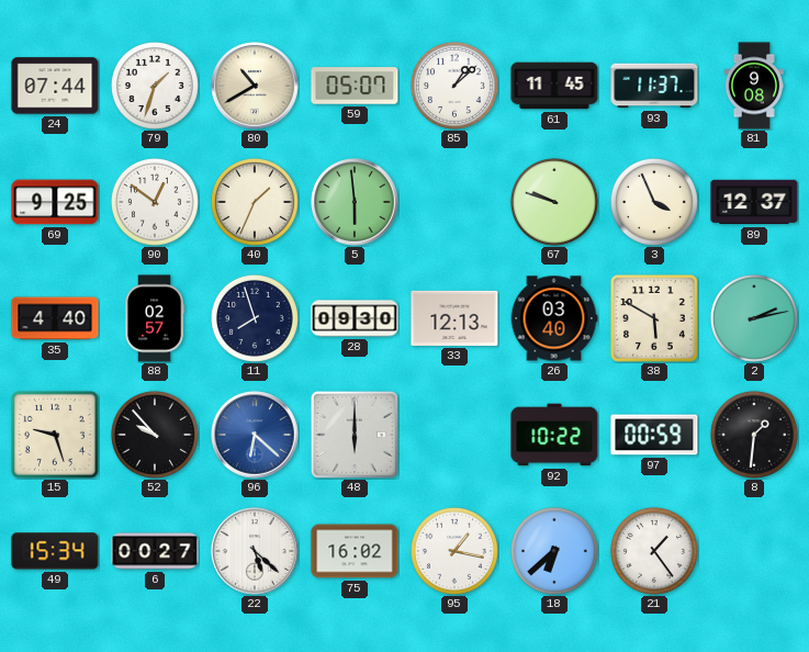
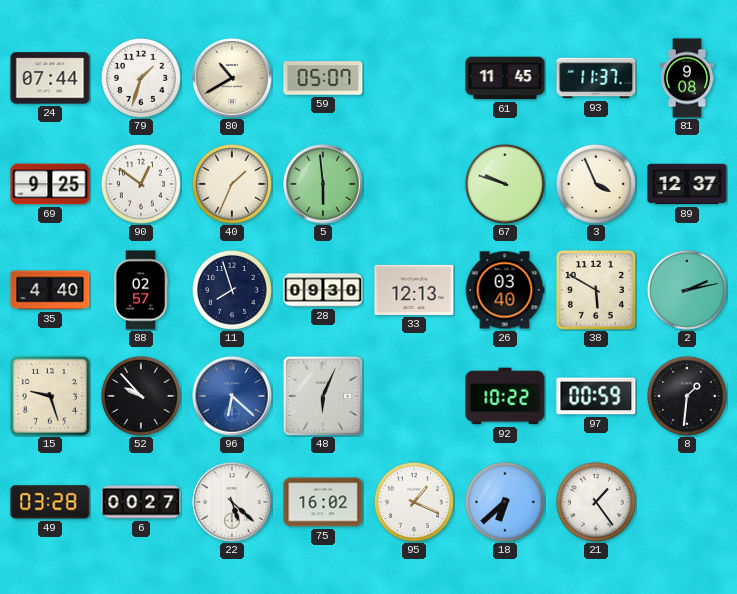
85: 1:08 -> none (454, 86)
48: 6:00 -> 6:04 (323, 396)
49: 15:34 -> 03:28 (50, 502)
95: 1:17 -> 1:19 (414, 502)
